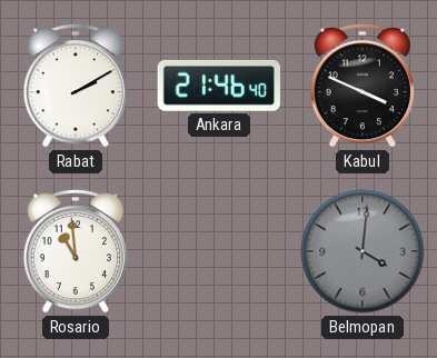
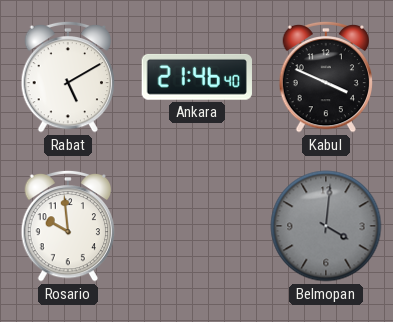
Rabat: 2:10 -> 5:10 (68, 77)
Rosario: 10:59 -> 9:59 (68, 226)
